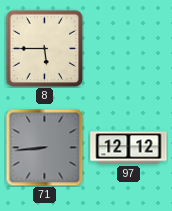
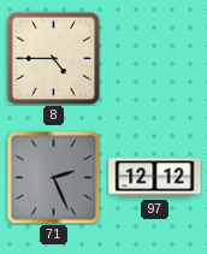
8: 5:45 -> 4:45 (53, 58)
71: 8:44 -> 2:26 (53, 177)
